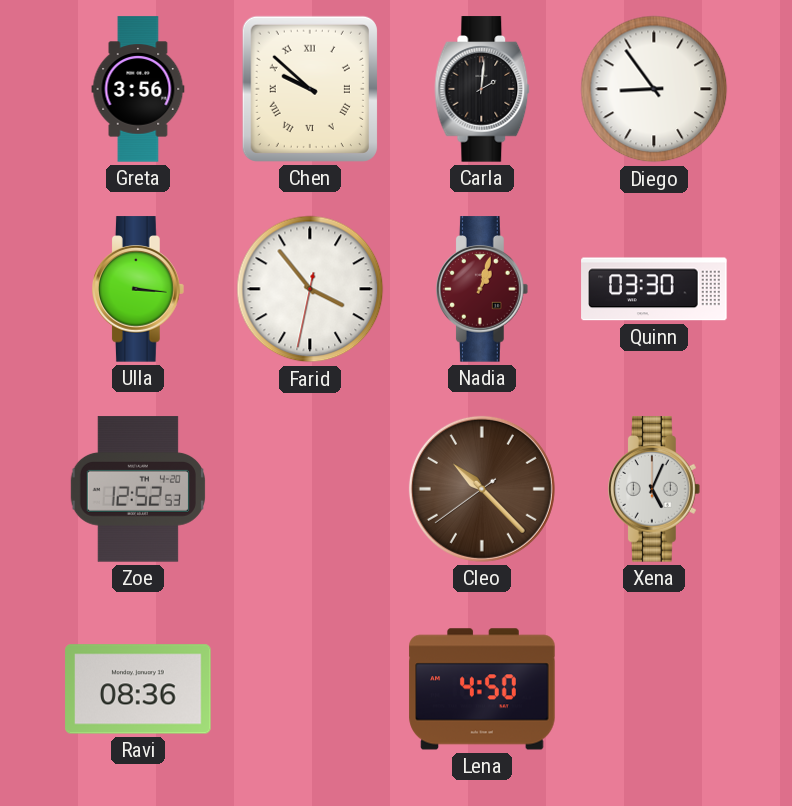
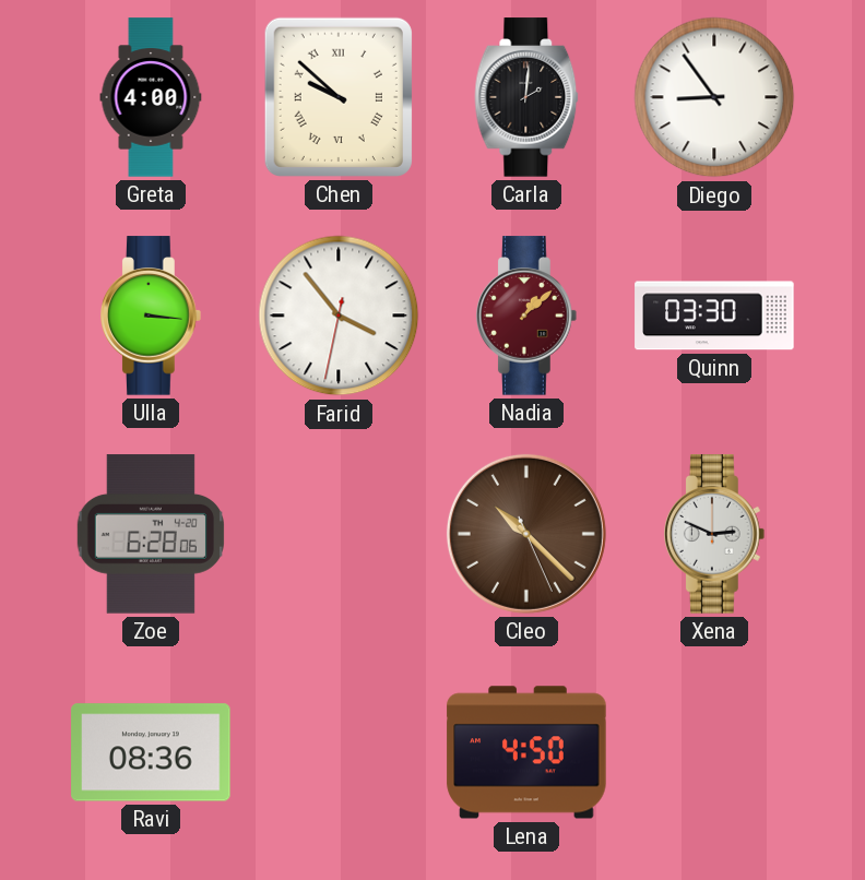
Greta: 3:56 -> 4:00 (151, 97)
Nadia: 1:03 -> 1:08 (528, 316)
Zoe: 12:52 -> 6:28 (150, 534)
Cleo: 10:22:39 -> 10:22:26 (526, 534)
Xena: 5:04 -> 2:49 (715, 534)
